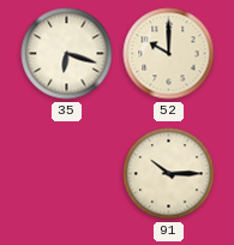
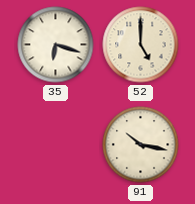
52: 10:00 -> 5:00 (141, 45)
91: 10:15 -> 10:17 (141, 145)
